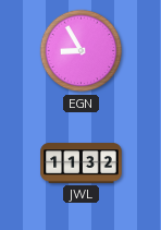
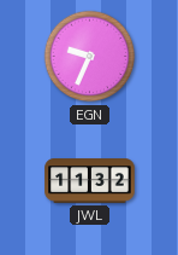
EGN: 8:55 -> 9:34 (90, 57)
